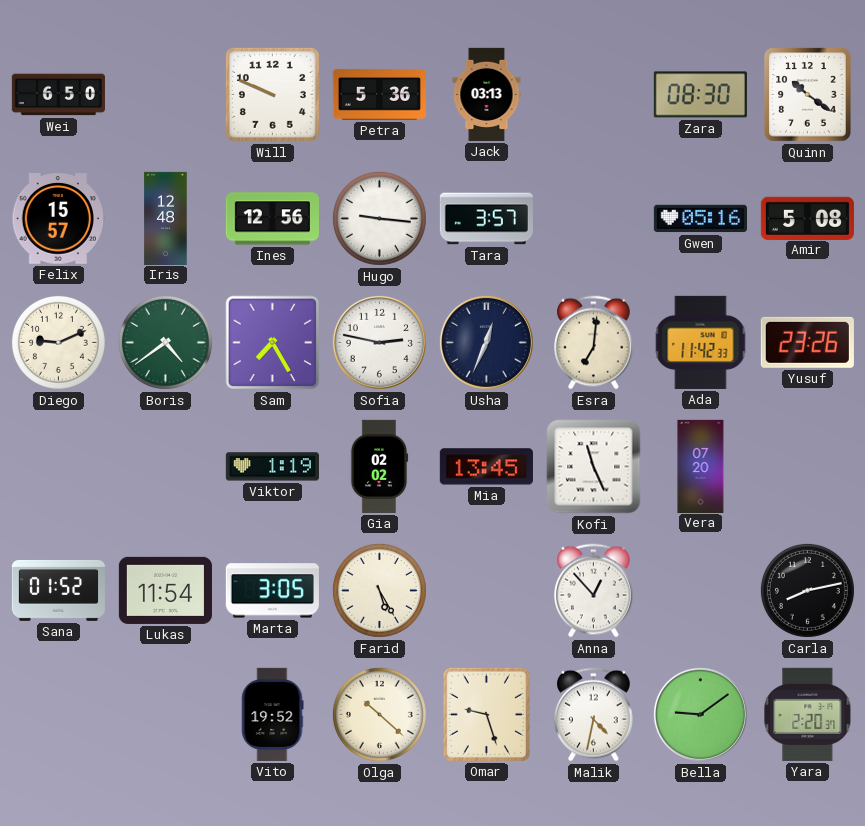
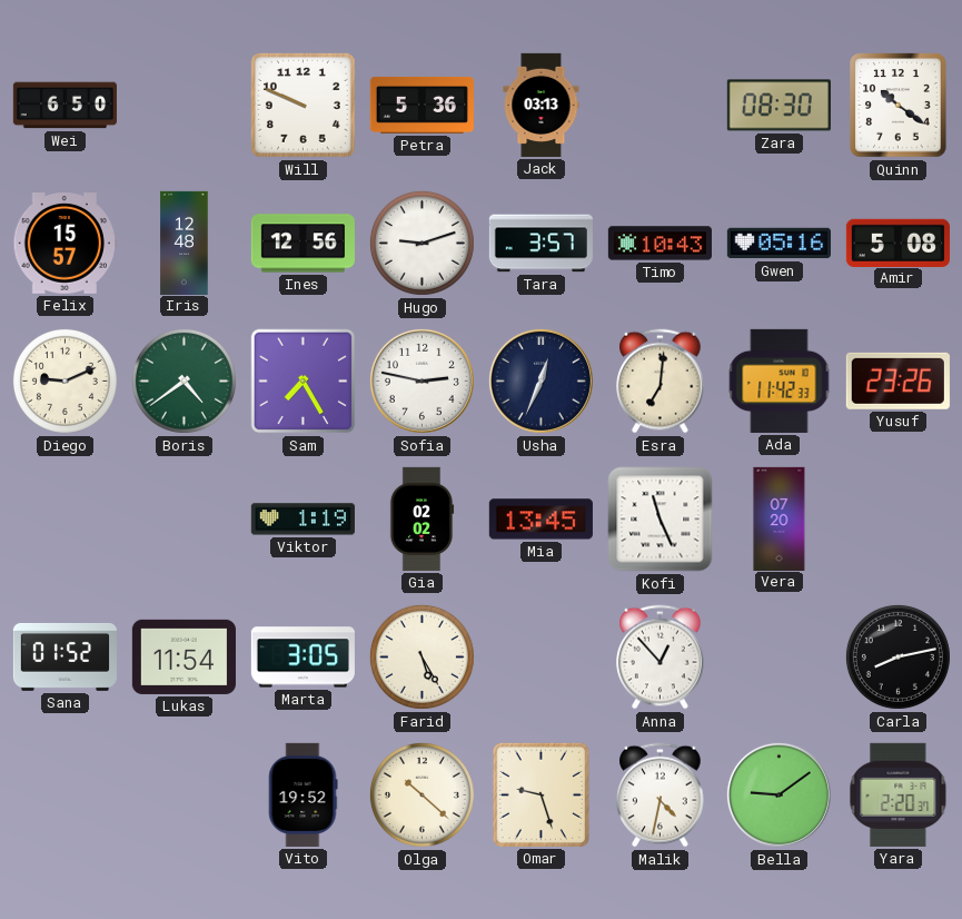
Hugo: 9:16 -> 9:12 (422, 243)
Timo: none -> 10:43 (659, 244)
